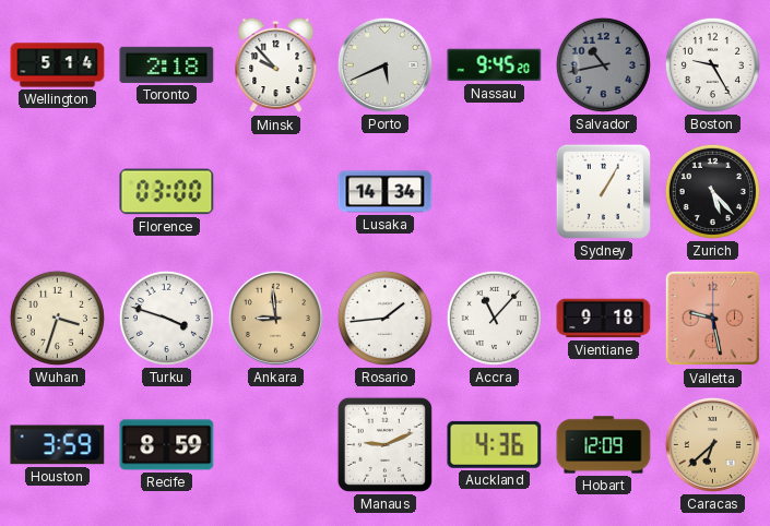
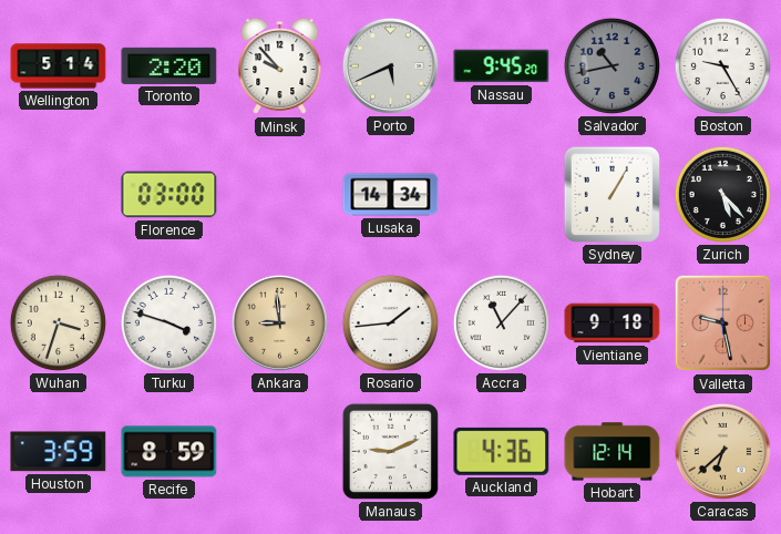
Toronto: 2:18 -> 2:20 (169, 65)
Hobart: 12:09 -> 12:14 (613, 452)
